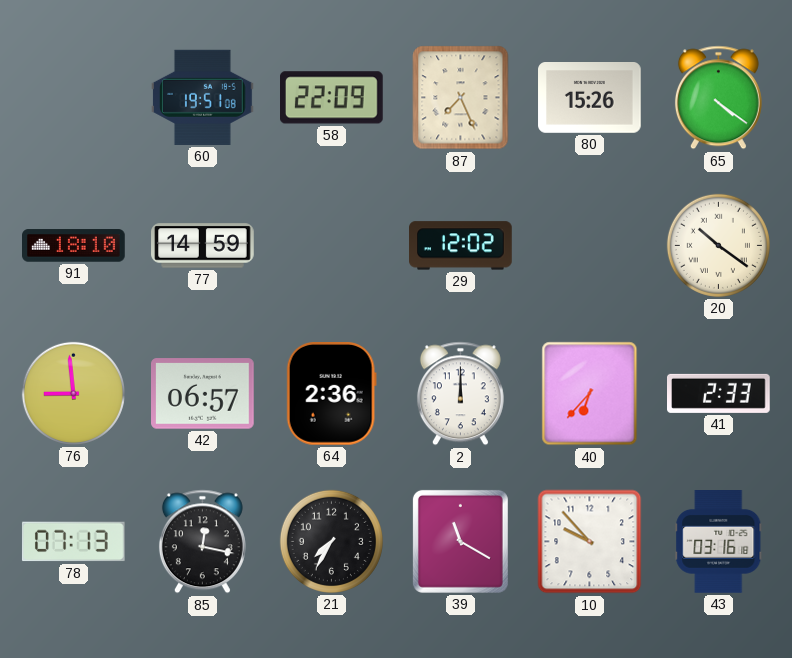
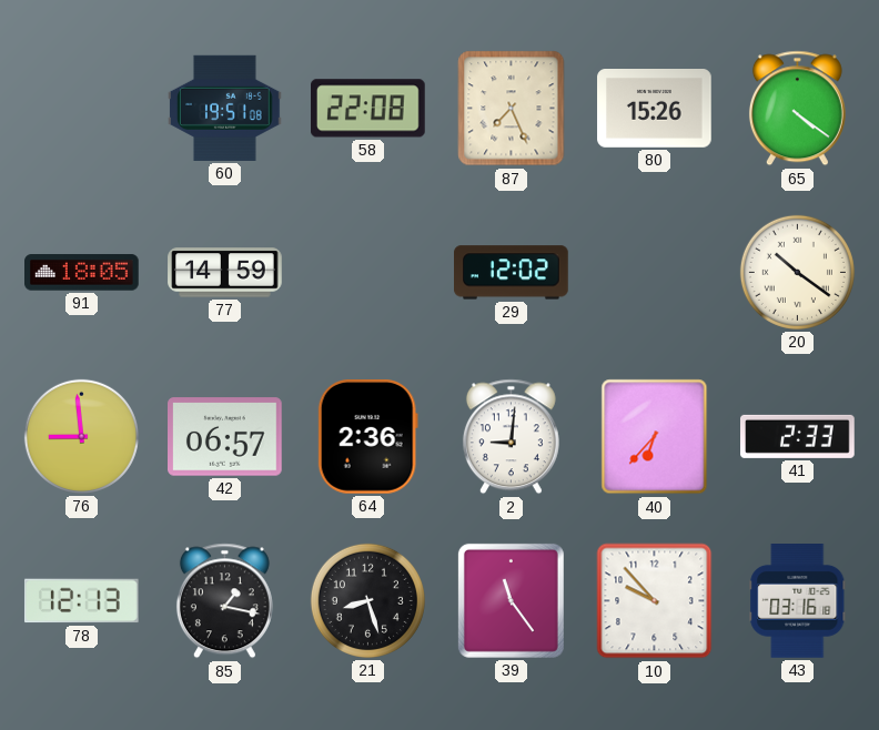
58: 22:09 -> 22:08 (368, 109)
91: 18:10 -> 18:05 (82, 273)
2: 12:00 -> 9:01 (511, 437)
78: 07:13 -> 12:13 (81, 601)
85: 12:17 -> 1:17 (224, 601)
21: 7:35 -> 8:27 (367, 600)
39: 11:20 -> 11:24 (511, 600)
